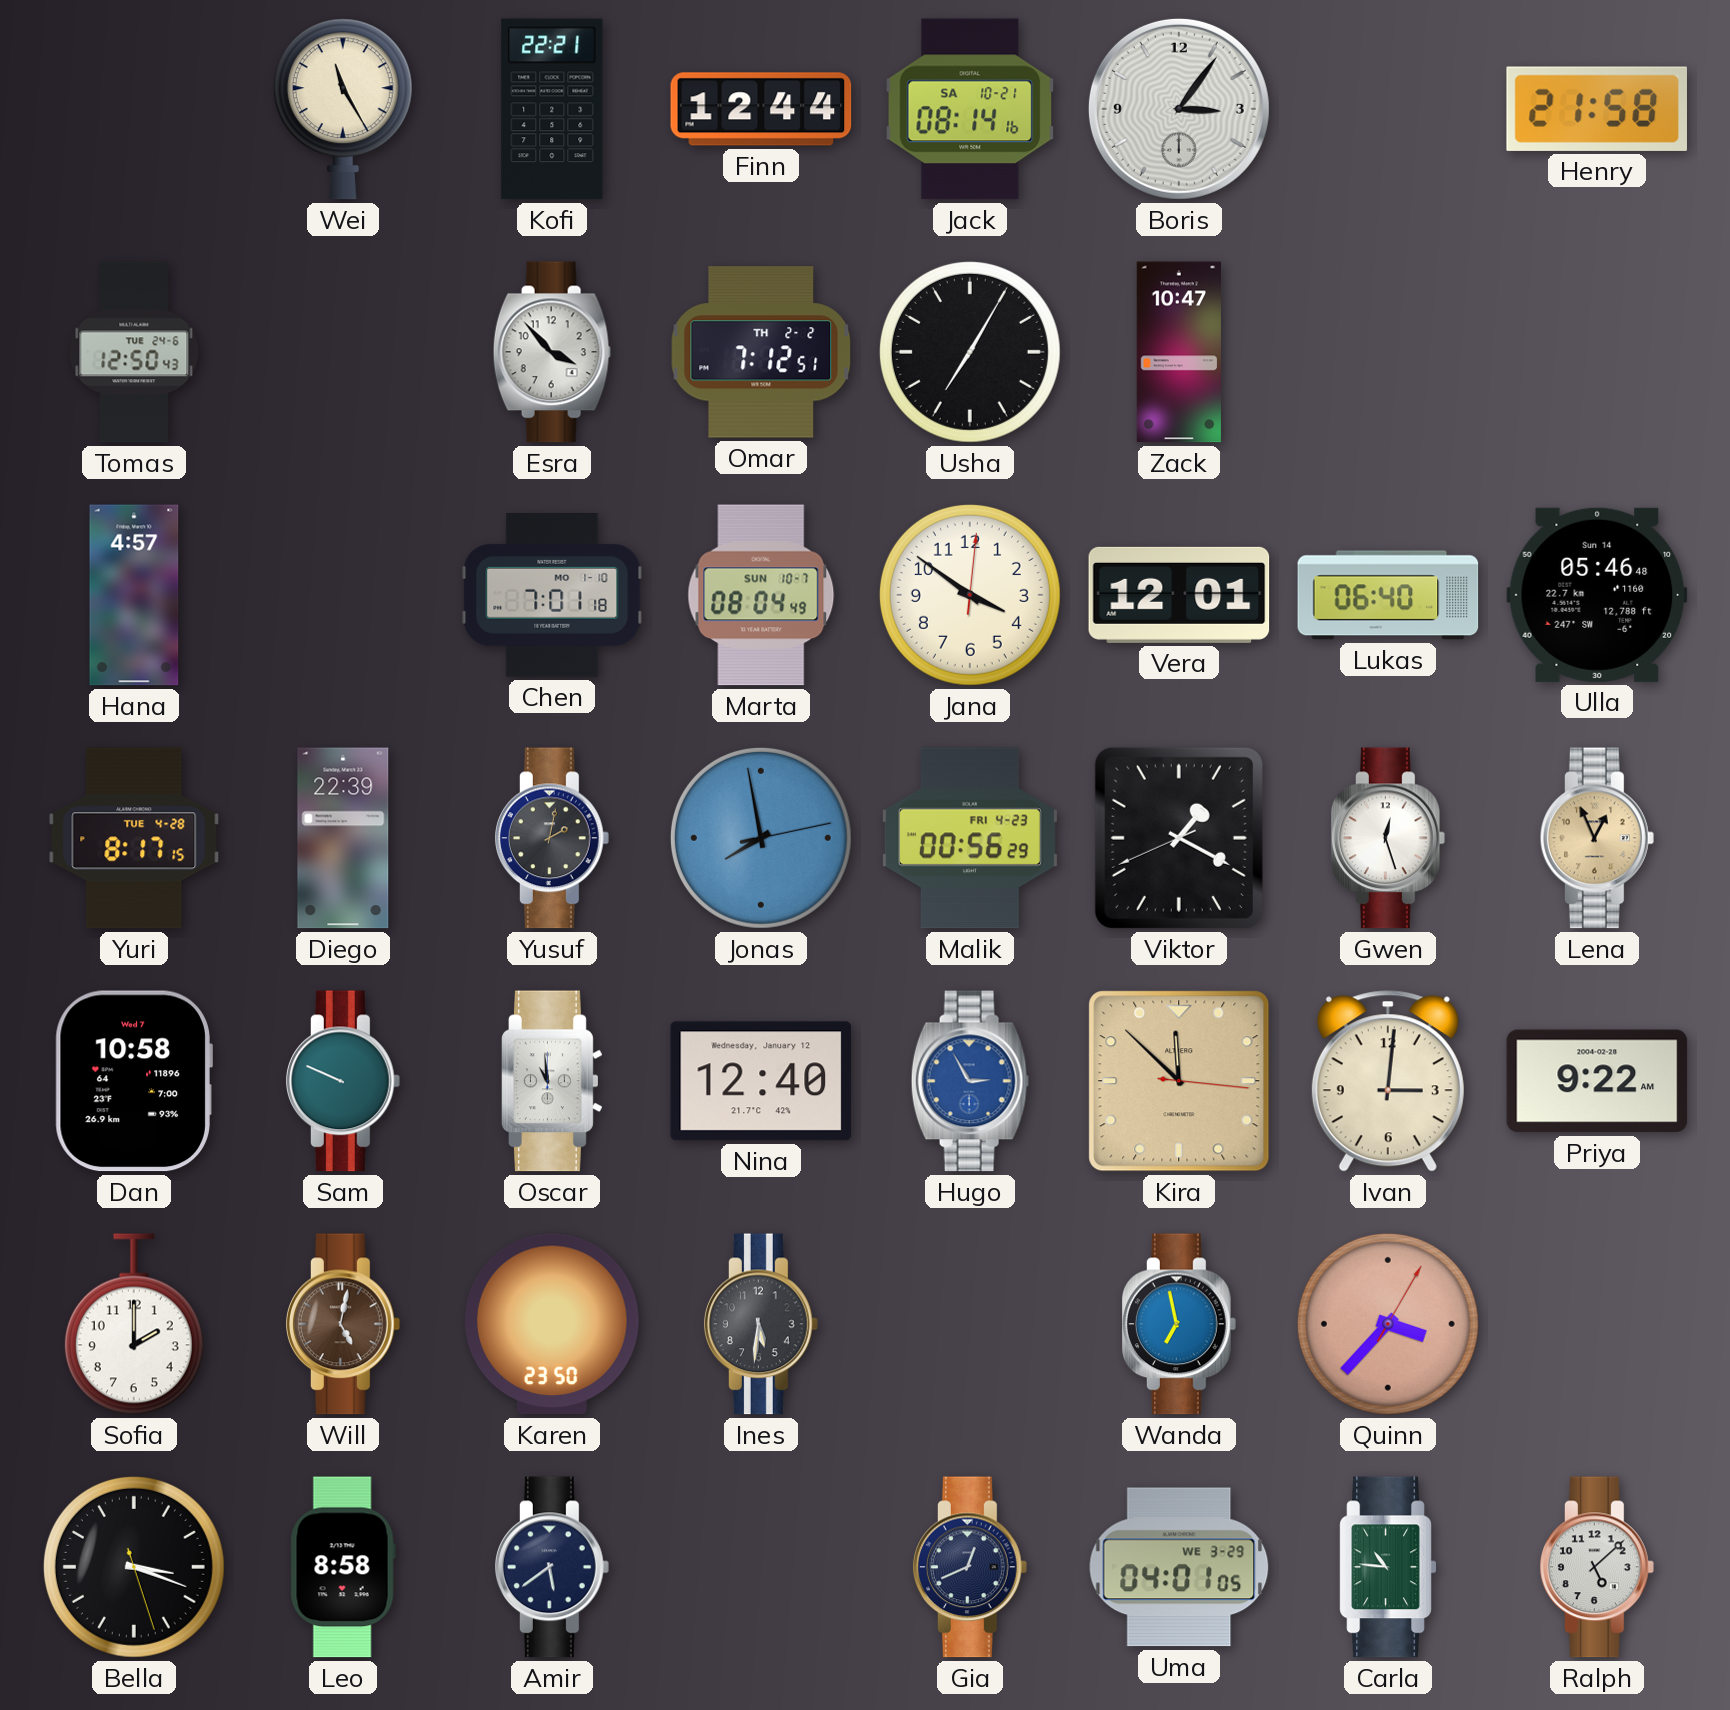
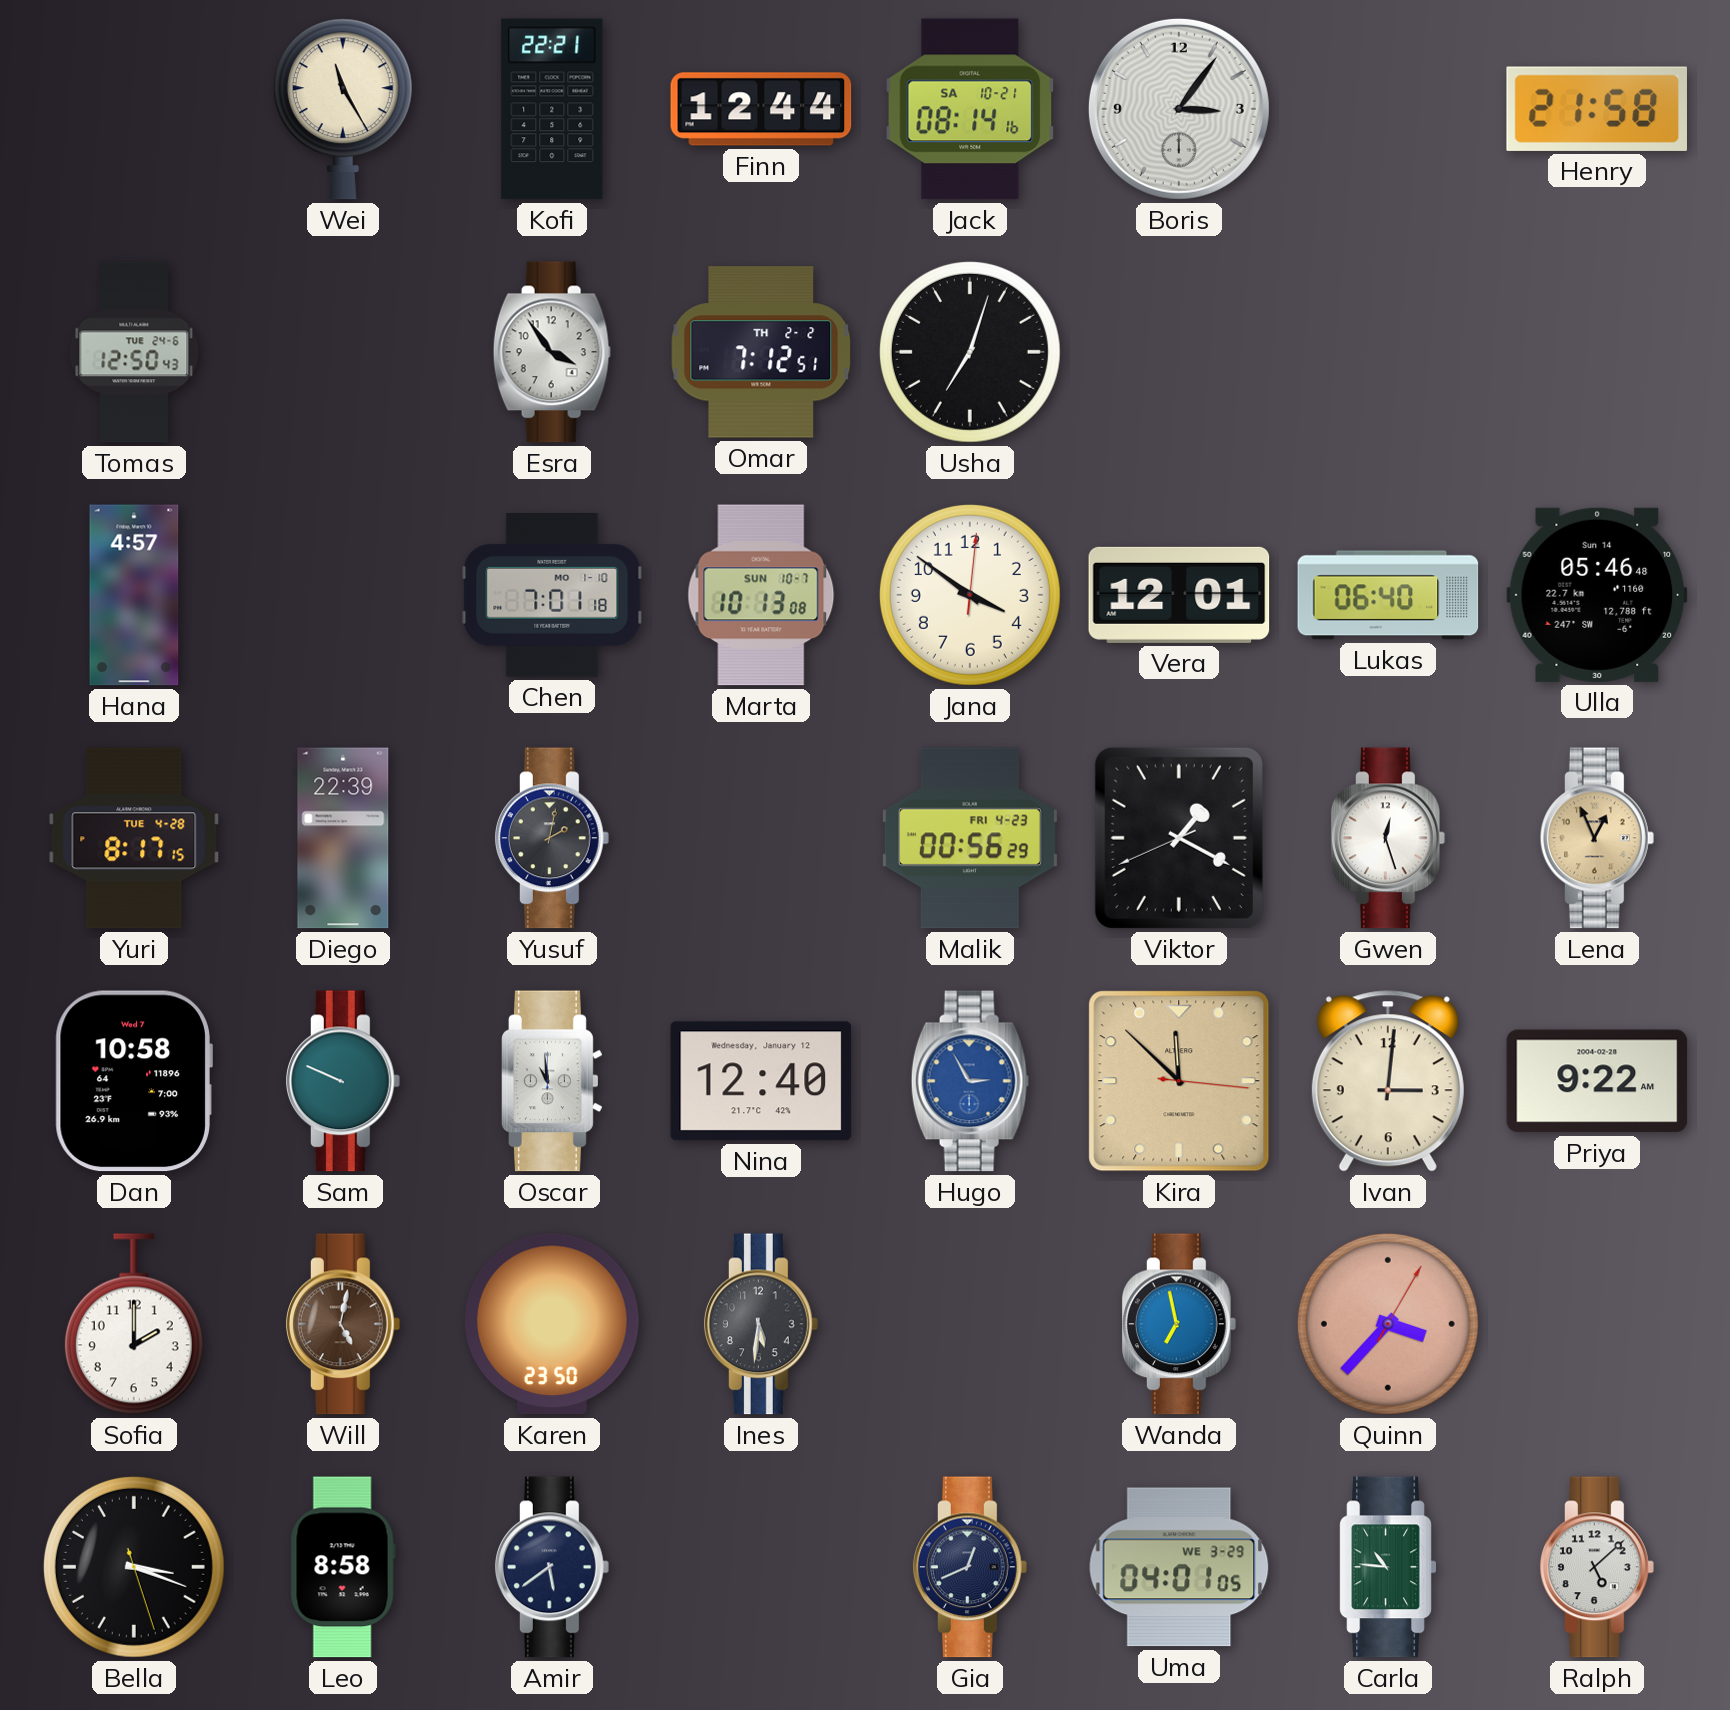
Esra: 3:53 -> 3:54 (552, 352)
Usha: 7:05 -> 7:03 (970, 352)
Zack: 10:47 -> none (1178, 352)
Marta: 08:04 -> 10:13 (761, 595)
Jonas: 7:58 -> none (761, 838)
